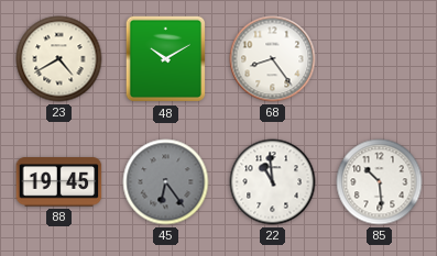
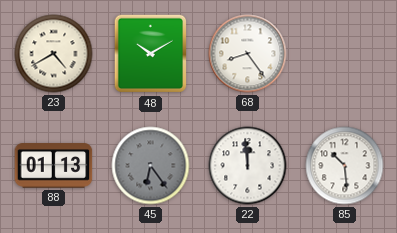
88: 19:45 -> 01:13 (54, 166)
22: 10:59 -> 11:59 (248, 166)
